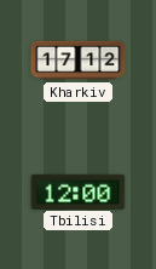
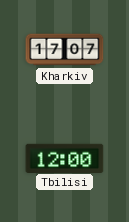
Kharkiv: 17:12 -> 17:07 (65, 50)
